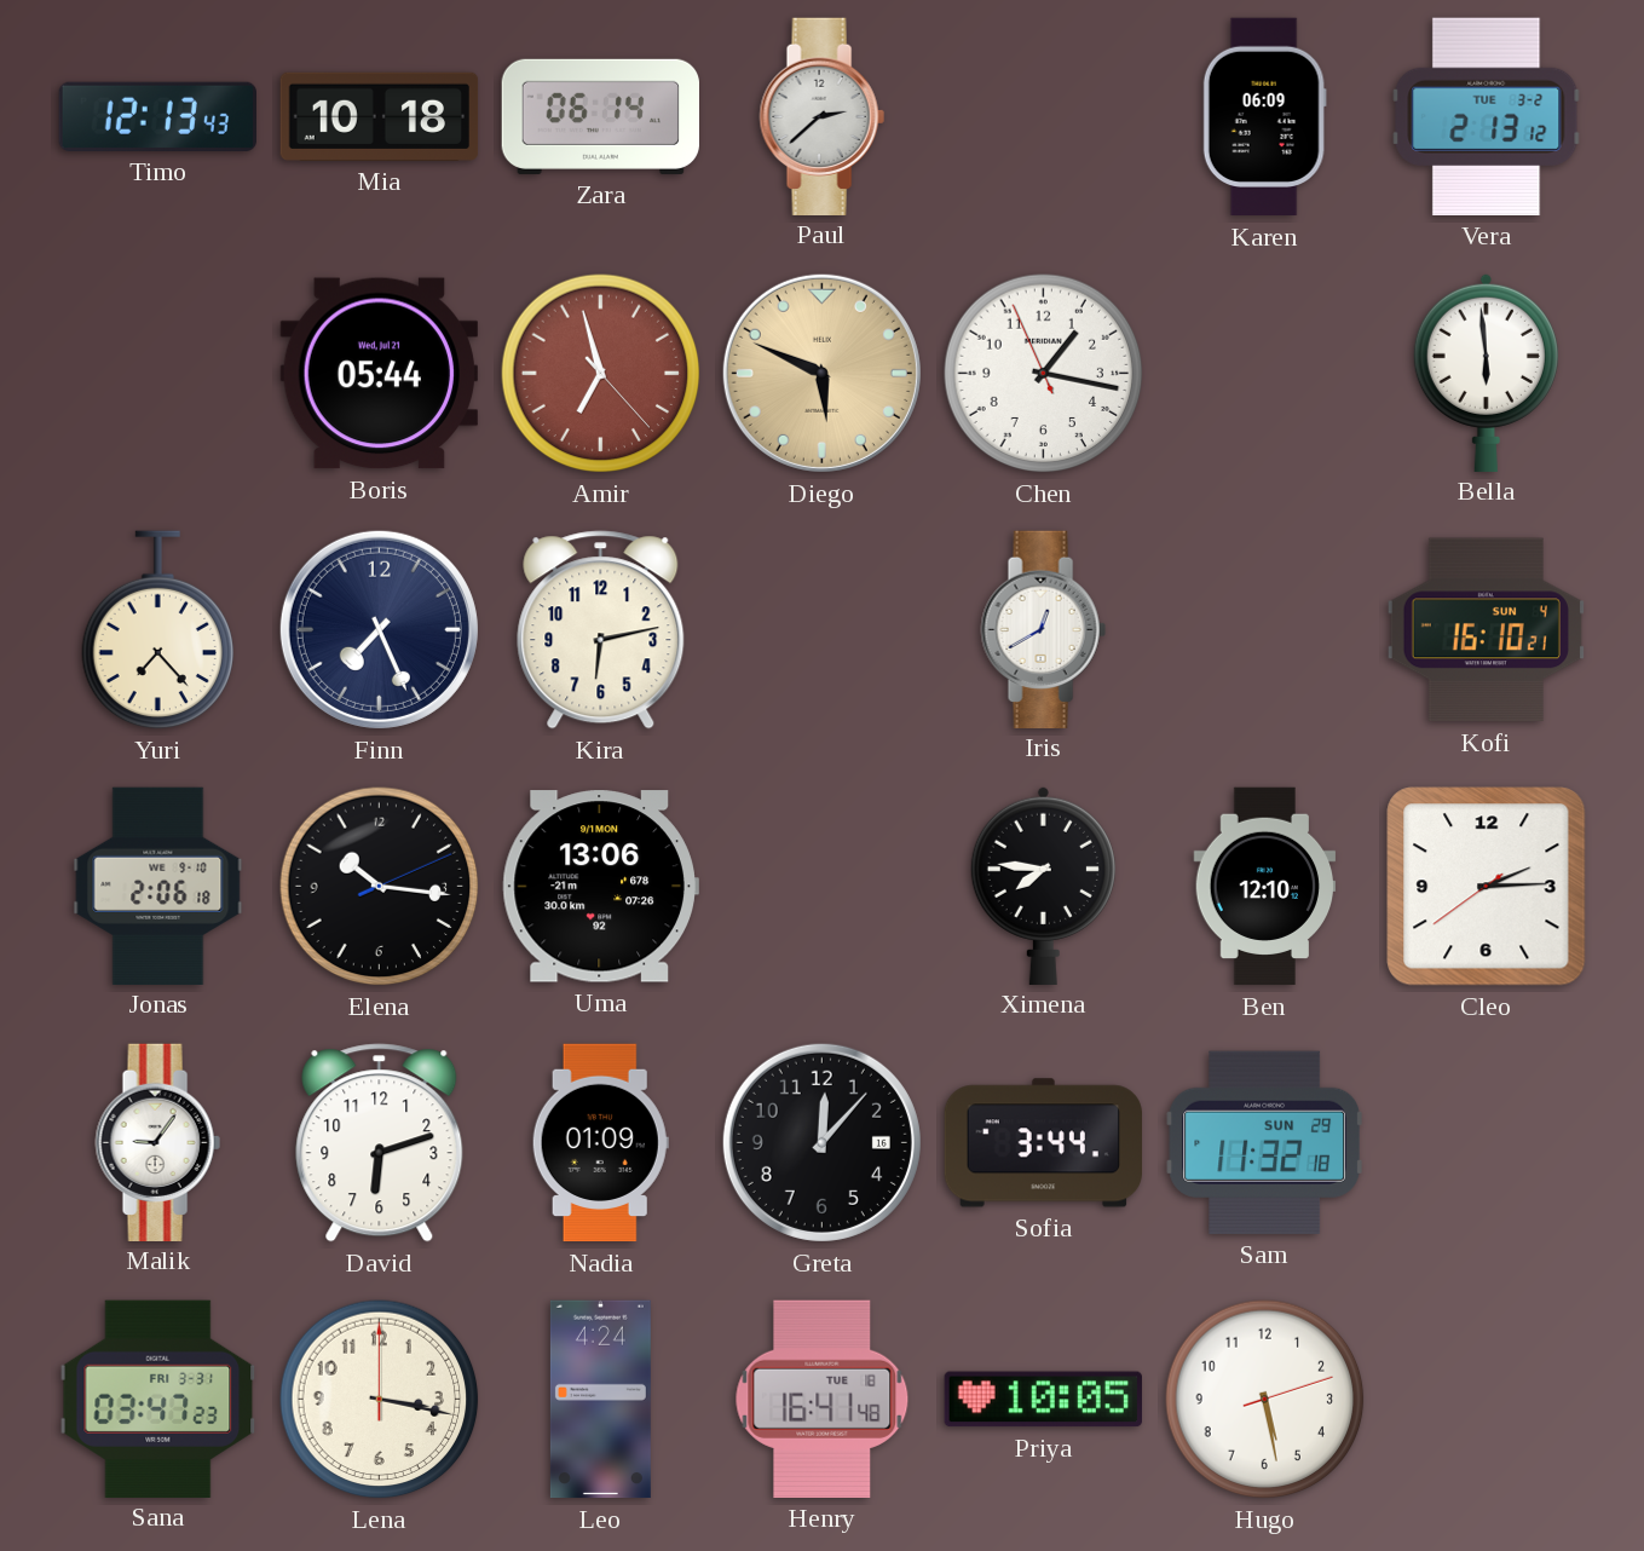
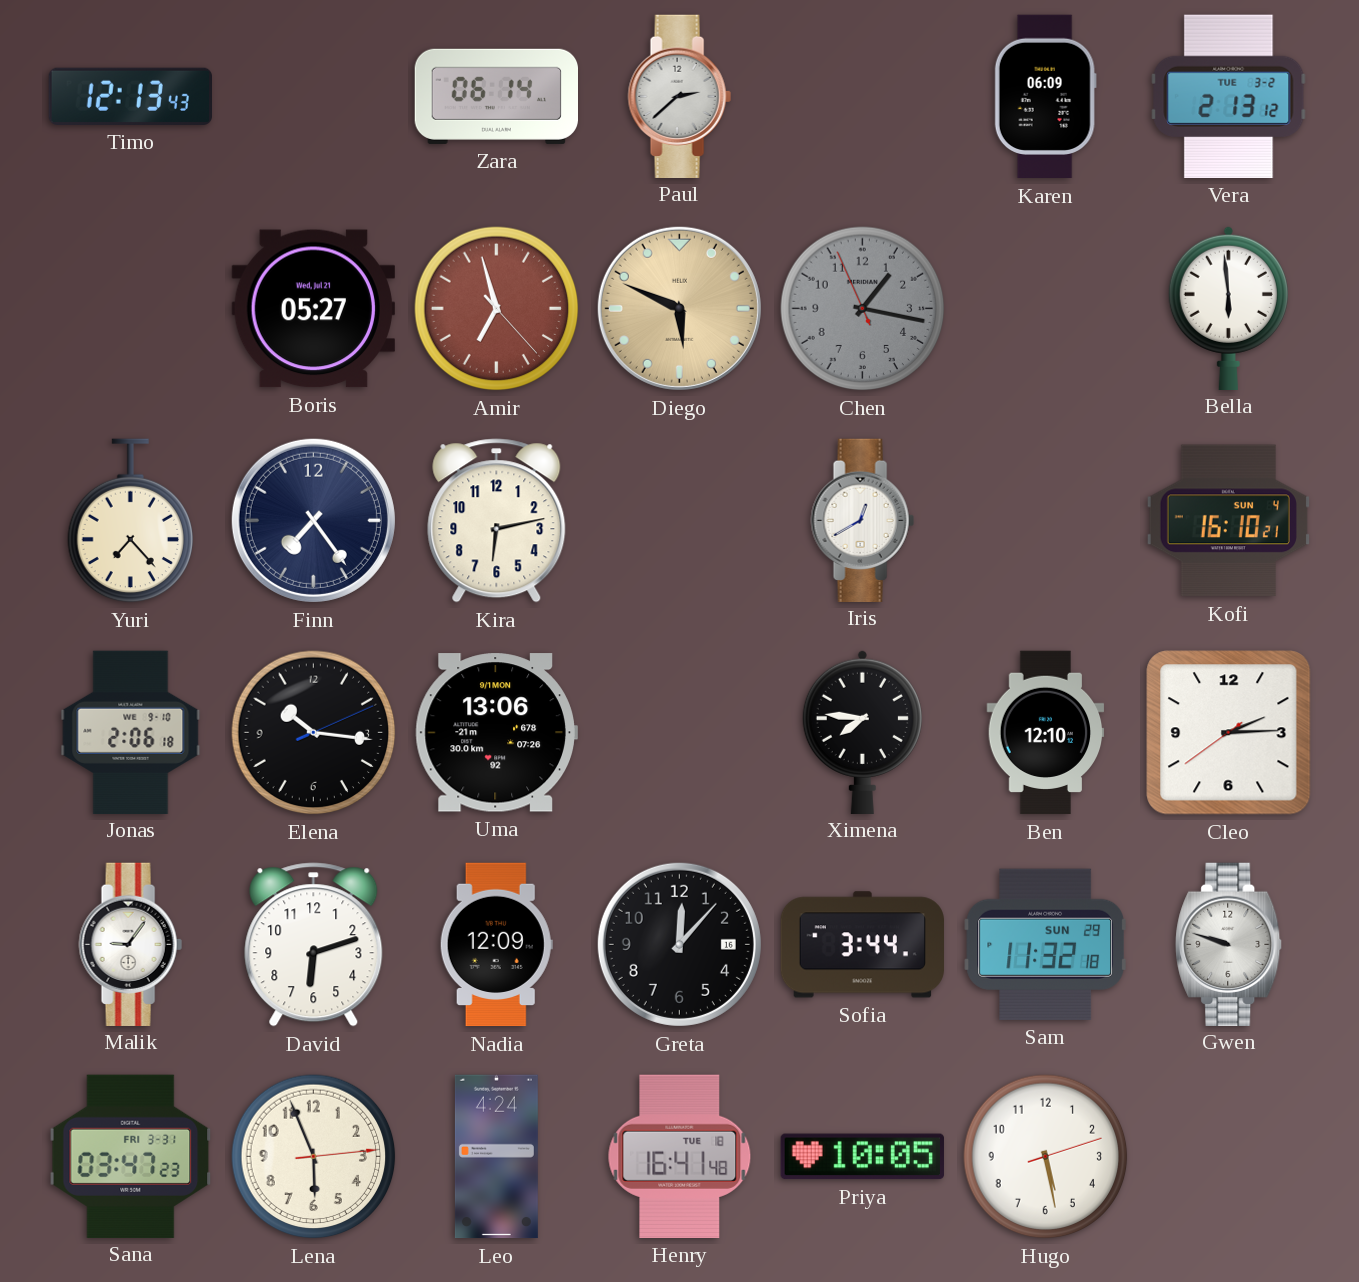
Mia: 10:18 -> none (380, 116)
Boris: 05:44 -> 05:27 (313, 309)
Chen dial: white -> grey (863, 309)
Finn: 7:26 -> 7:24 (313, 520)
Nadia: 01:09 -> 12:09 (496, 945)
Gwen: none -> 9:48 (1229, 944)
Lena: 3:17 -> 5:56 (314, 1157)
